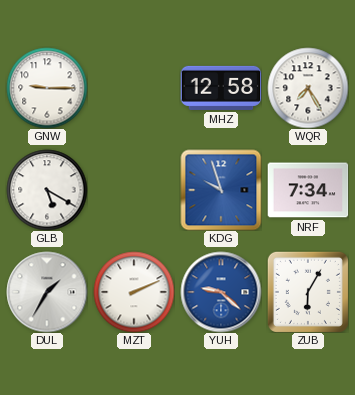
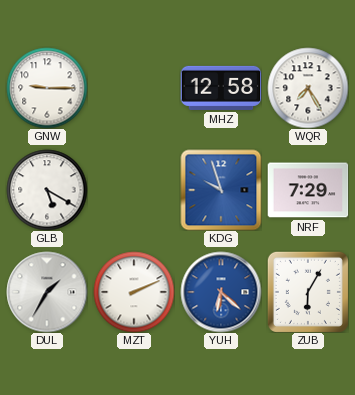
NRF: 7:34 -> 7:29 (308, 190)
YUH: 9:22 -> 6:22 (221, 292)
